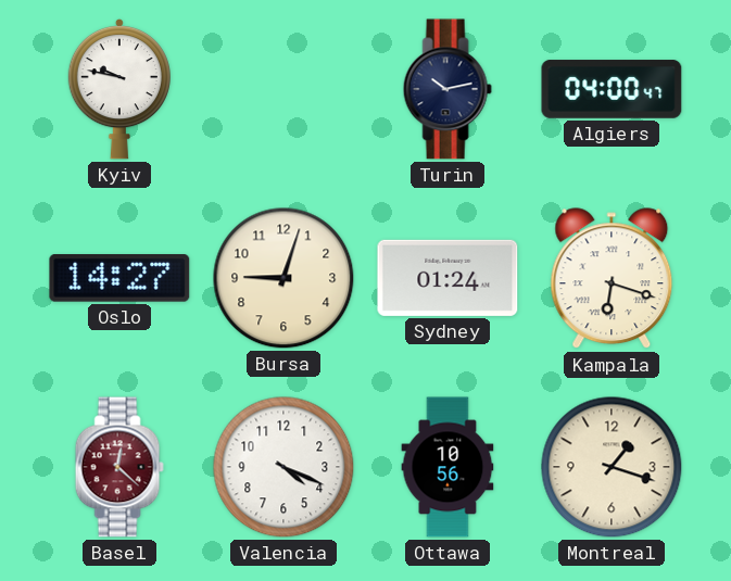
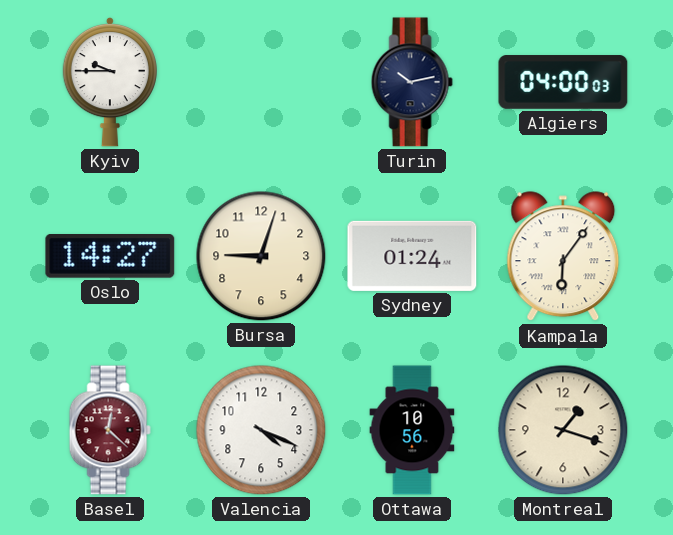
Kyiv: 9:47 -> 9:45 (110, 82)
Algiers: 04:00:47 -> 04:00:03 (563, 82)
Kampala: 6:18 -> 6:06 (563, 257)
